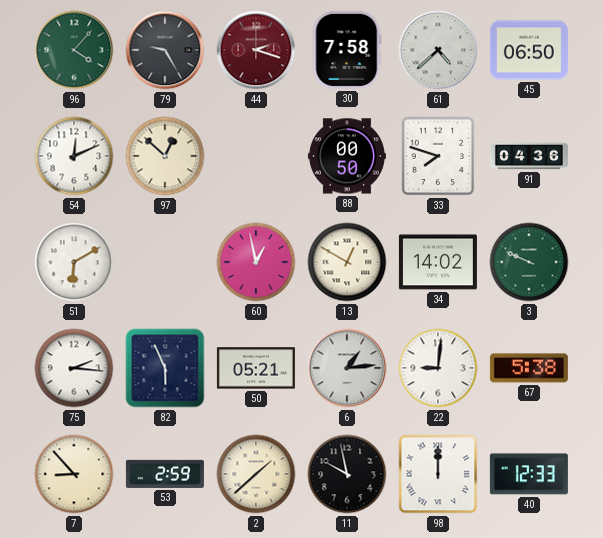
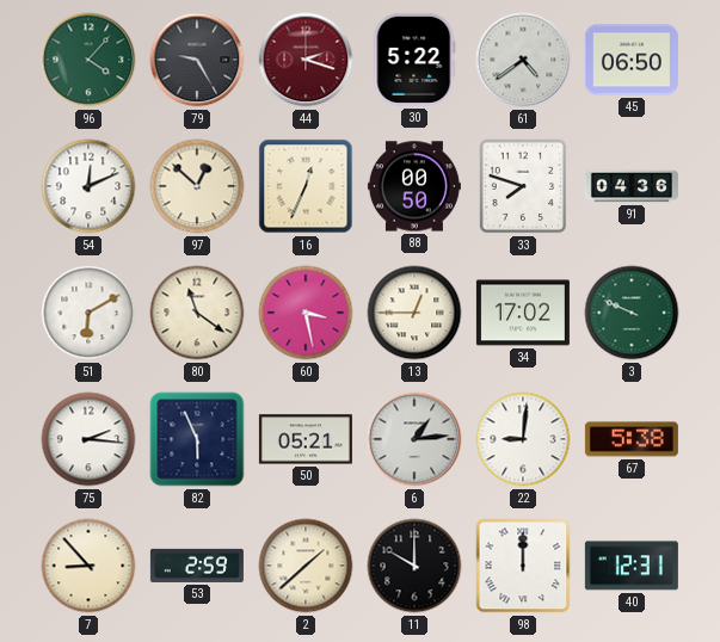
30: 7:58 -> 5:22 (414, 60)
61: 4:38 -> 4:39 (523, 60)
16: none -> 12:34 (306, 186)
80: none -> 11:21 (197, 313)
60: 12:58 -> 3:28 (306, 313)
13: 12:50 -> 12:45 (414, 313)
34: 14:02 -> 17:02 (523, 313)
11: 9:58 -> 10:00 (414, 566)
40: 12:33 -> 12:31 (632, 566)
